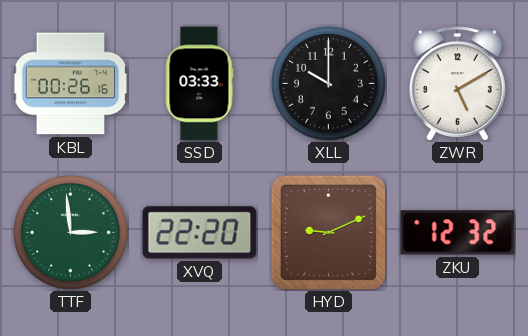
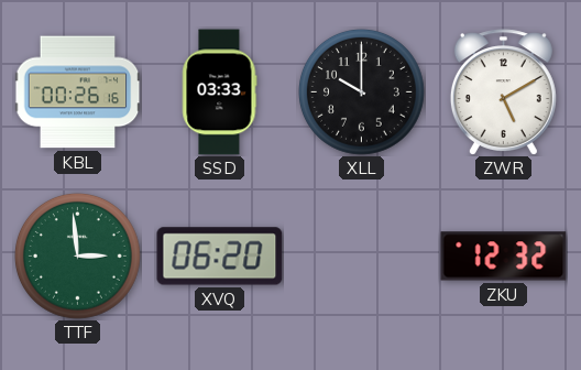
XVQ: 22:20 -> 06:20 (220, 257)
HYD: 9:11 -> none (328, 232)
